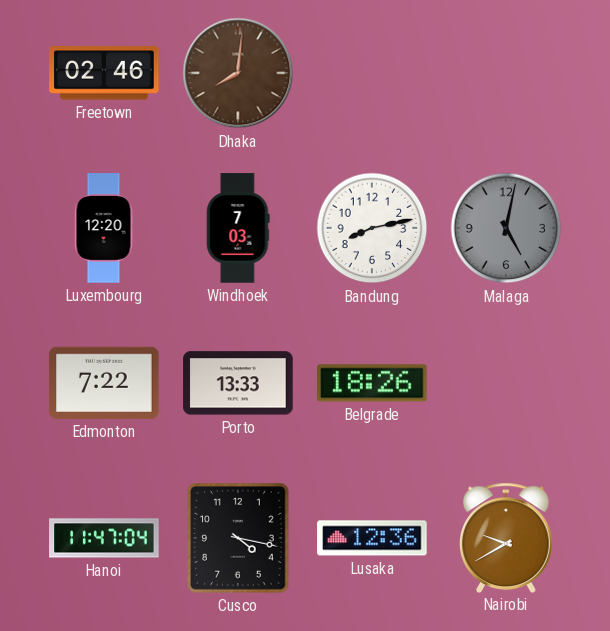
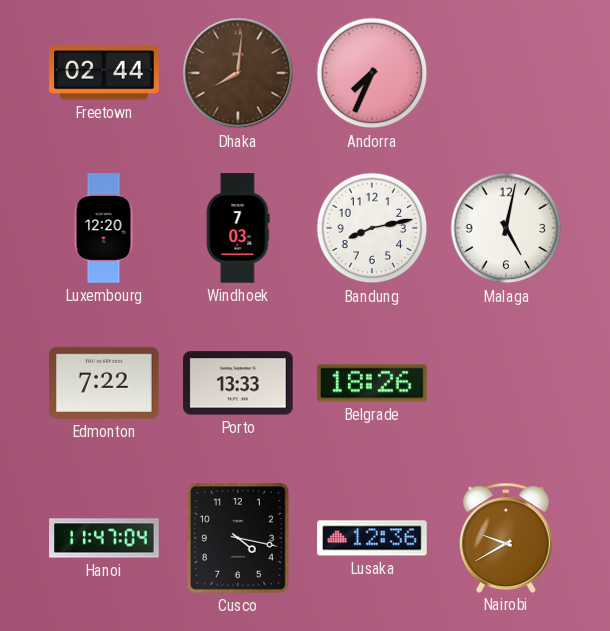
Freetown: 02:46 -> 02:44 (104, 73)
Andorra: none -> 7:34 (372, 73)
Malaga dial: grey -> white (506, 228)
